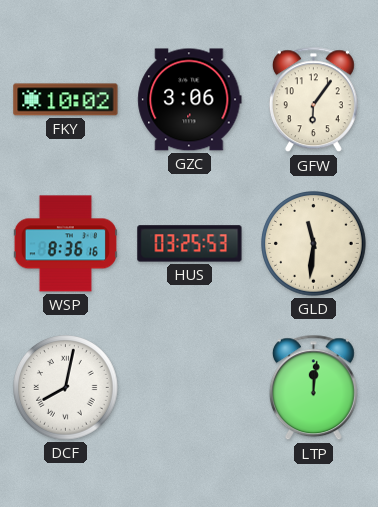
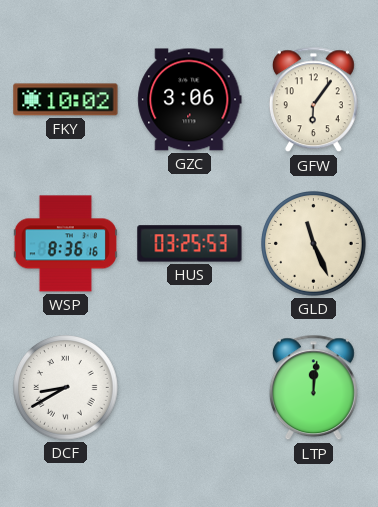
GLD: 11:31 -> 11:26 (314, 244)
DCF: 8:02 -> 8:40 (66, 388)
